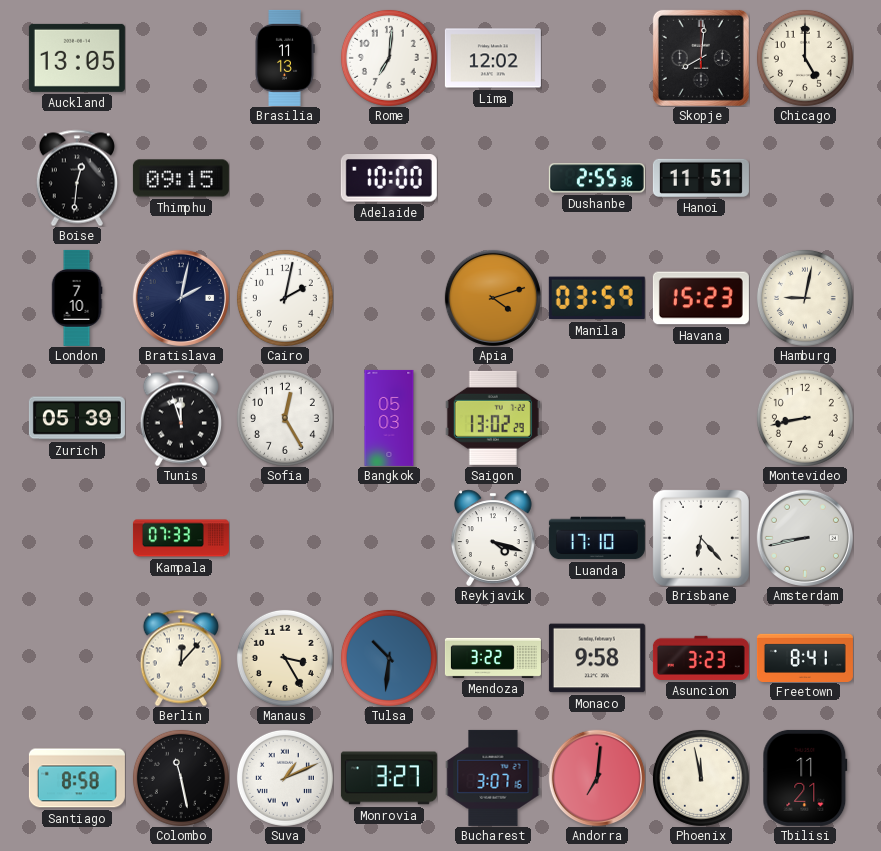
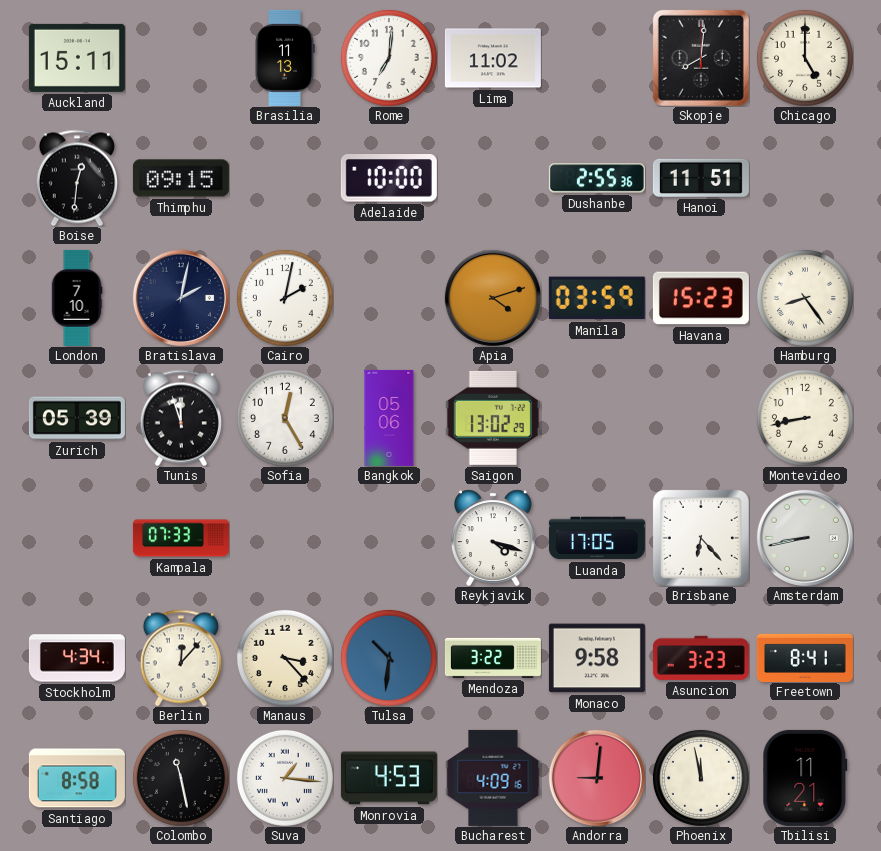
Auckland: 13:05 -> 15:11 (77, 58)
Lima: 12:02 -> 11:02 (493, 58)
Hamburg: 9:02 -> 8:24 (805, 298)
Bangkok: 05:03 -> 05:06 (389, 418)
Luanda: 17:10 -> 17:05 (597, 538)
Stockholm: none -> 4:34 (77, 658)
Manaus: 3:25 -> 3:23 (285, 658)
Suva: 1:11 -> 1:16 (285, 778)
Monrovia: 3:27 -> 4:53 (389, 778)
Bucharest: 3:07 -> 4:09 (493, 778)
Andorra: 7:01 -> 9:01 (597, 778)
